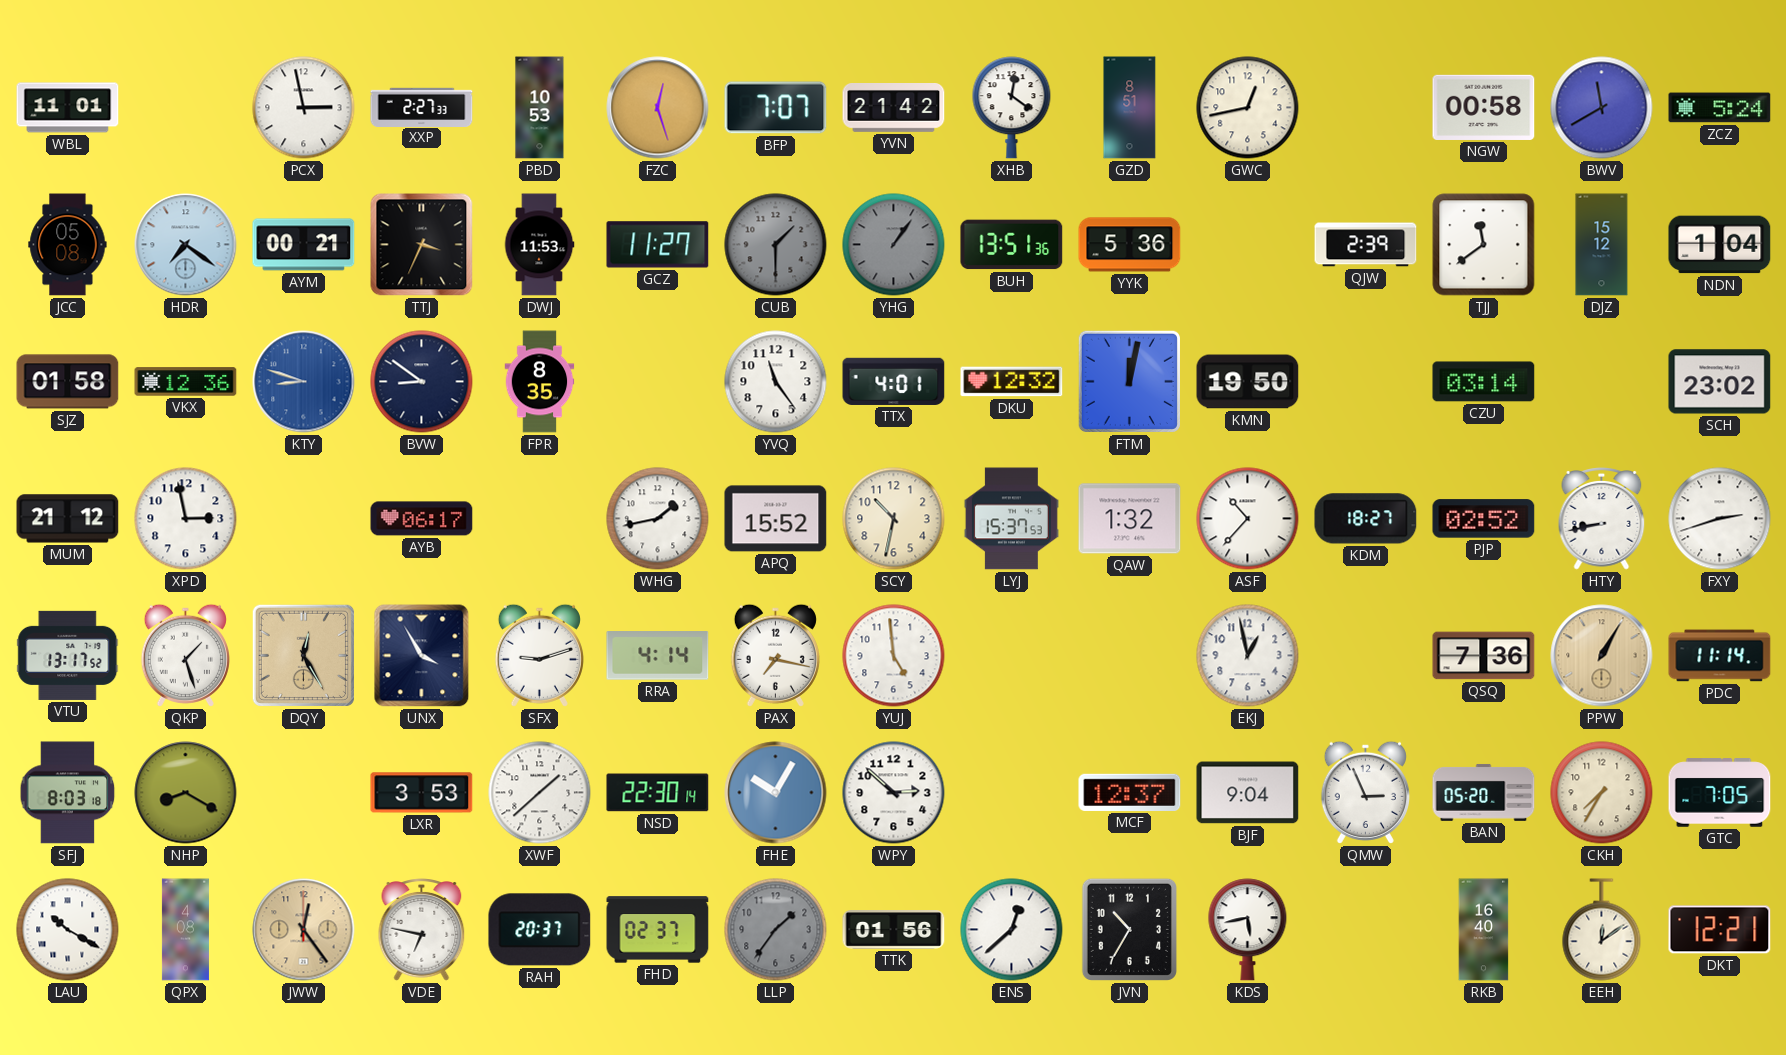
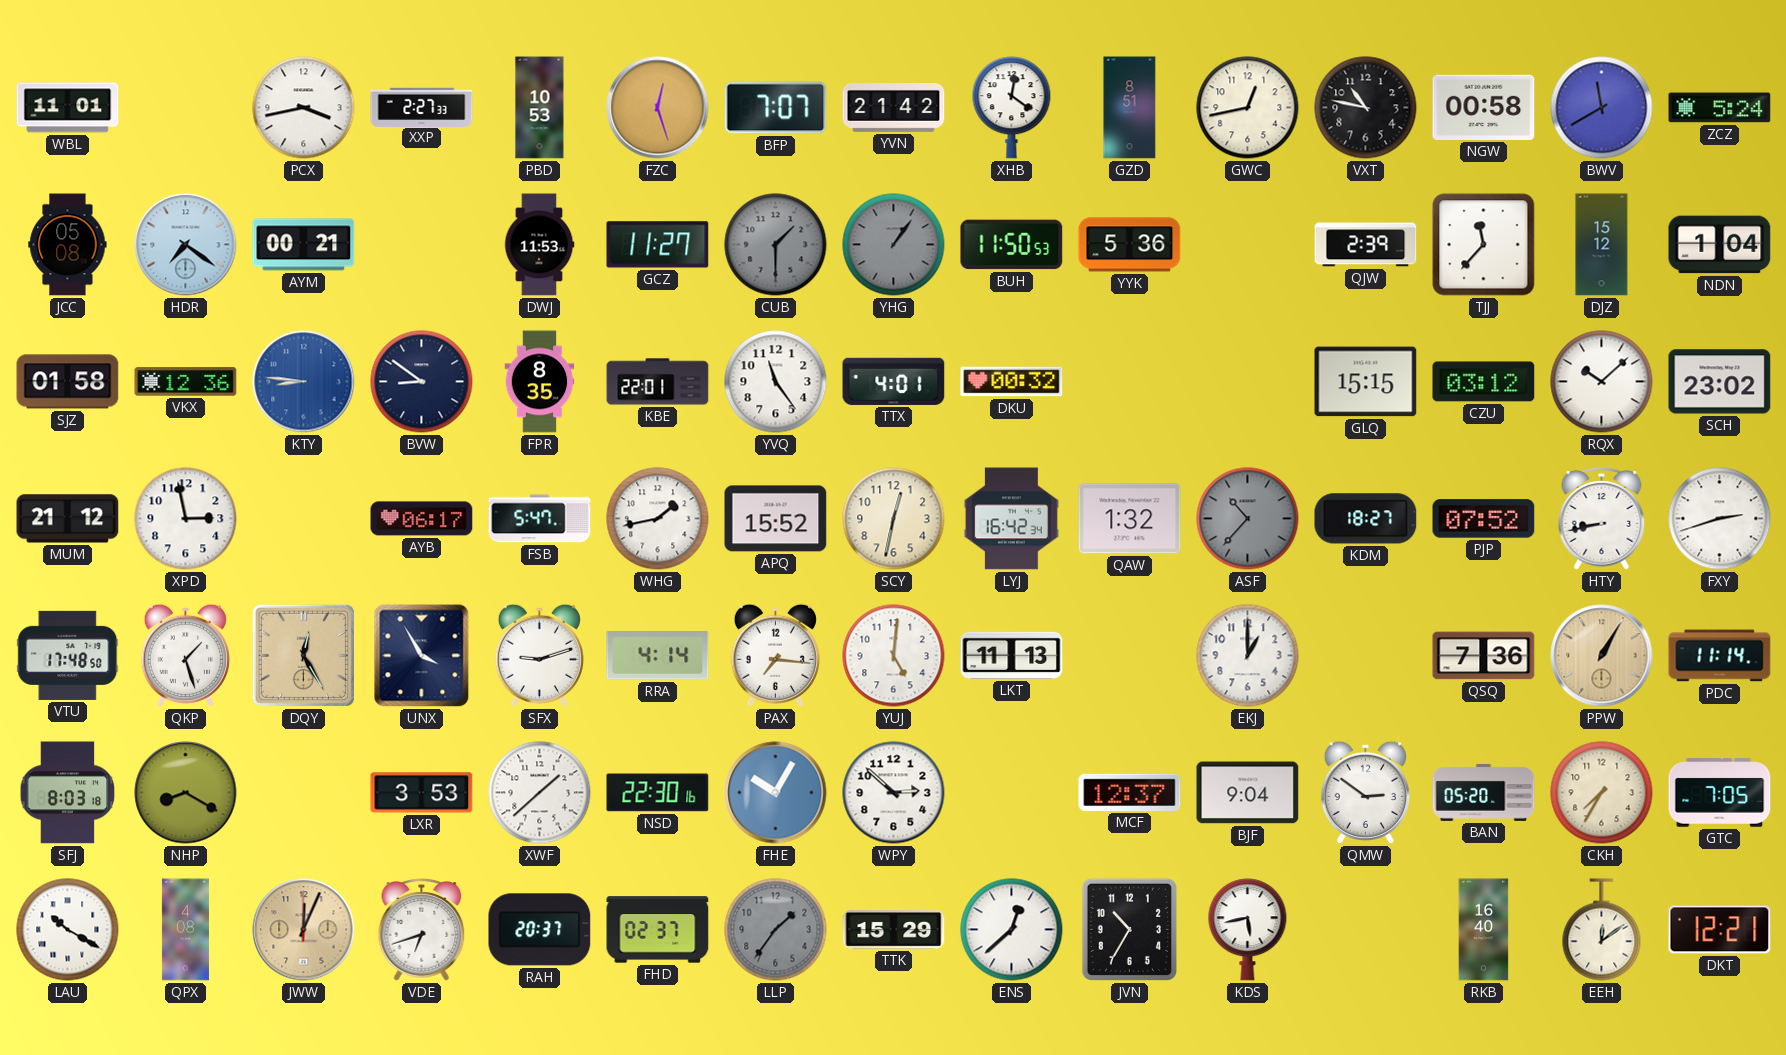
PCX: 2:58 -> 3:43 (304, 108)
VXT: none -> 10:47 (1366, 108)
TTJ: 3:34 -> none (422, 245)
BUH: 13:51 -> 11:50 (1012, 245)
TJJ: 11:39 -> 11:37 (1484, 245)
KTY: 8:48 -> 8:46 (304, 382)
KBE: none -> 22:01 (658, 382)
DKU: 12:32 -> 00:32 (1012, 382)
FTM: 12:02 -> none (1129, 381)
KMN: 19:50 -> none (1248, 382)
GLQ: none -> 15:15 (1366, 382)
CZU: 03:14 -> 03:12 (1484, 382)
RQX: none -> 10:08 (1602, 382)
FSB: none -> 5:47 (540, 519)
SCY: 10:32 -> 12:32 (894, 519)
LYJ: 15:37 -> 16:42 (1011, 519)
ASF dial: white -> grey (1248, 519)
PJP: 02:52 -> 07:52 (1484, 519)
VTU: 13:17 -> 17:48 (68, 655)
PAX: 7:17 -> 7:16 (775, 655)
YUJ: 4:59 -> 5:01 (894, 656)
LKT: none -> 11:13 (1012, 655)
EKJ: 12:58 -> 1:00 (1248, 656)
NSD: 22:30:14 -> 22:30:16 (658, 793)
QMW: 2:56 -> 2:51 (1365, 792)
JWW: 12:24 -> 12:04 (304, 930)
VDE: 6:47 -> 6:42 (422, 930)
TTK: 01:56 -> 15:29 (894, 930)
